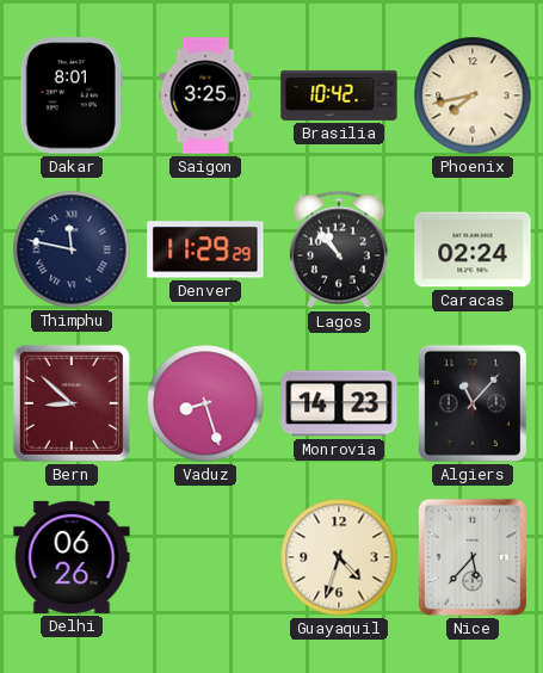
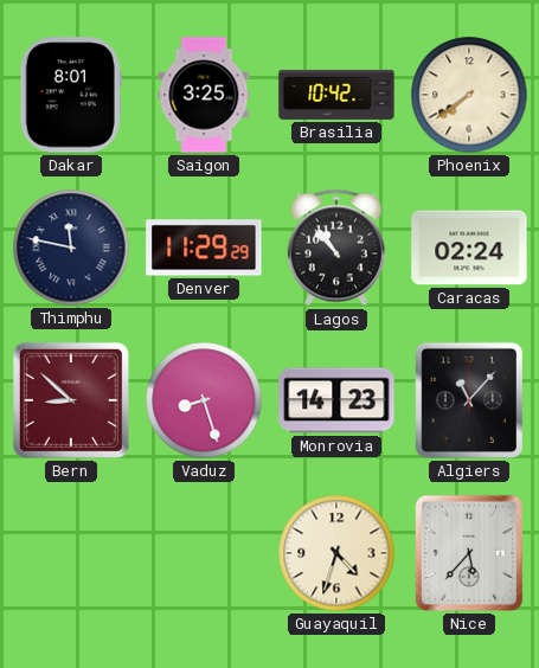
Phoenix: 7:43 -> 7:39 (469, 95)
Delhi: 06:26 -> none (72, 557)
